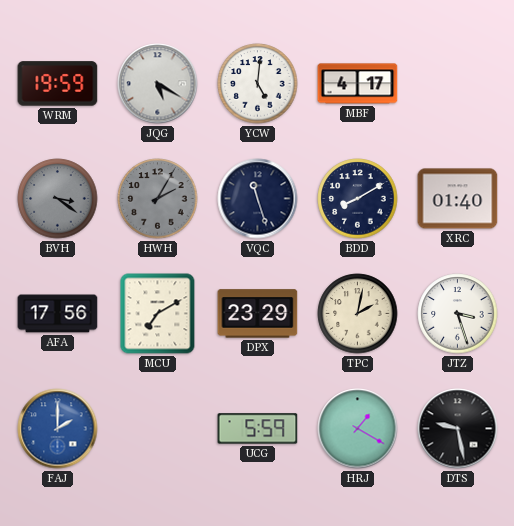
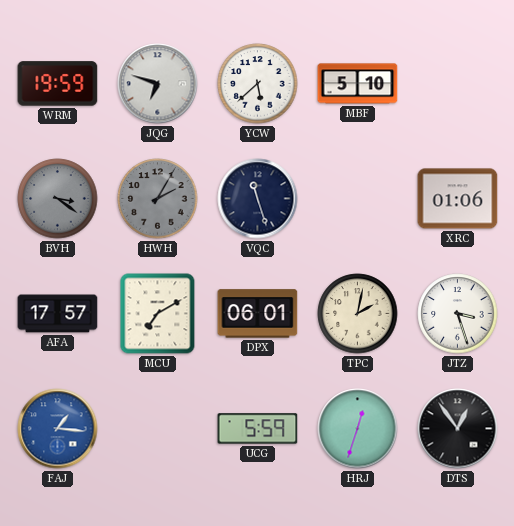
JQG: 5:20 -> 6:48 (158, 84)
YCW: 5:01 -> 5:38 (258, 84)
MBF: 4:17 -> 5:10 (358, 84)
BDD: 8:10 -> none (358, 199)
XRC: 01:40 -> 01:06 (458, 199)
AFA: 17:56 -> 17:57 (58, 314)
DPX: 23:29 -> 06:01 (258, 314)
FAJ: 2:00 -> 1:16 (58, 429)
HRJ: 1:20 -> 12:33 (358, 429)
DTS: 9:28 -> 12:54 (458, 429)
